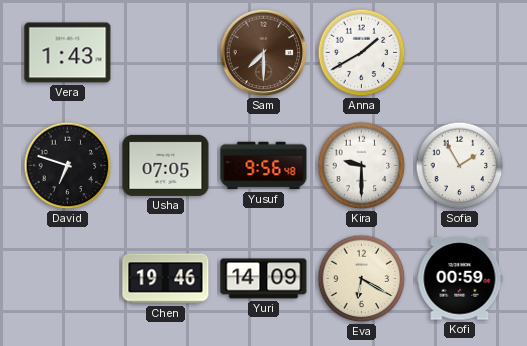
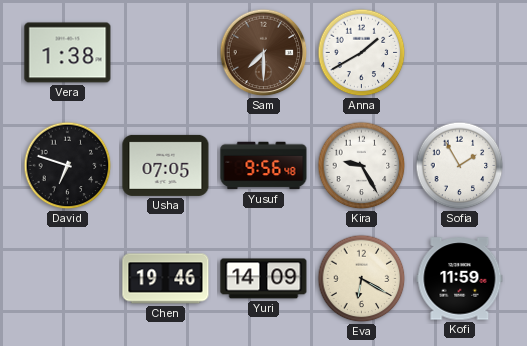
Vera: 1:43 -> 1:38 (68, 53)
Kira: 9:30 -> 9:25 (362, 166)
Kofi: 00:59 -> 11:59 (460, 279)
